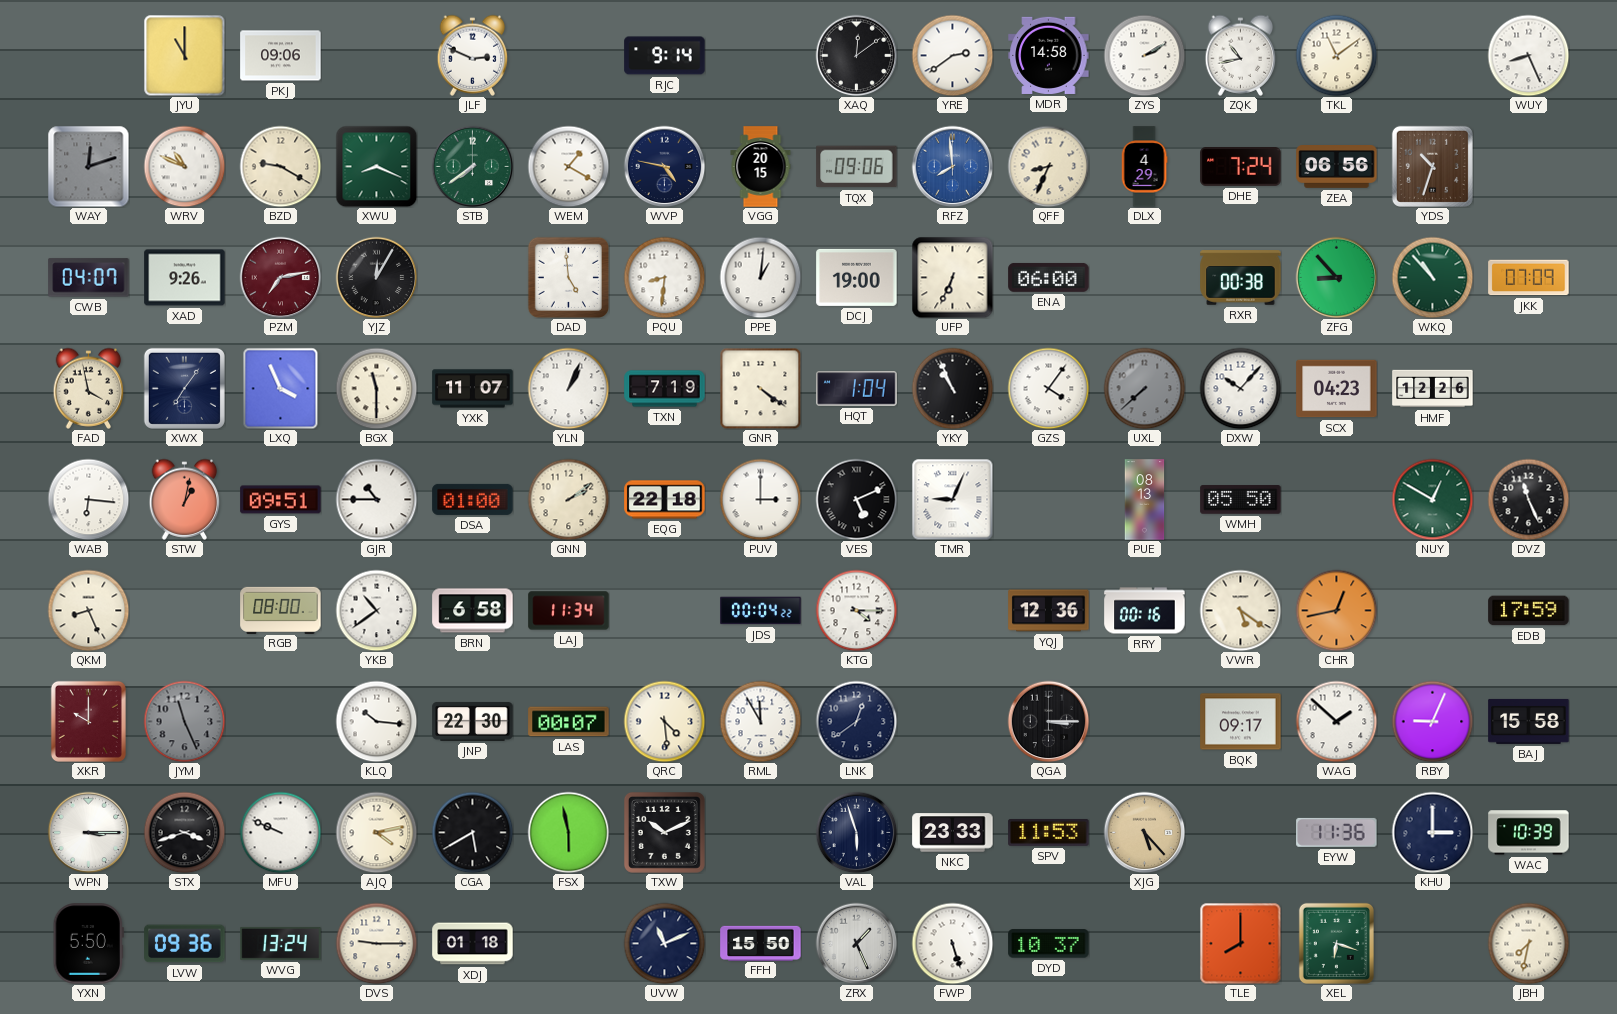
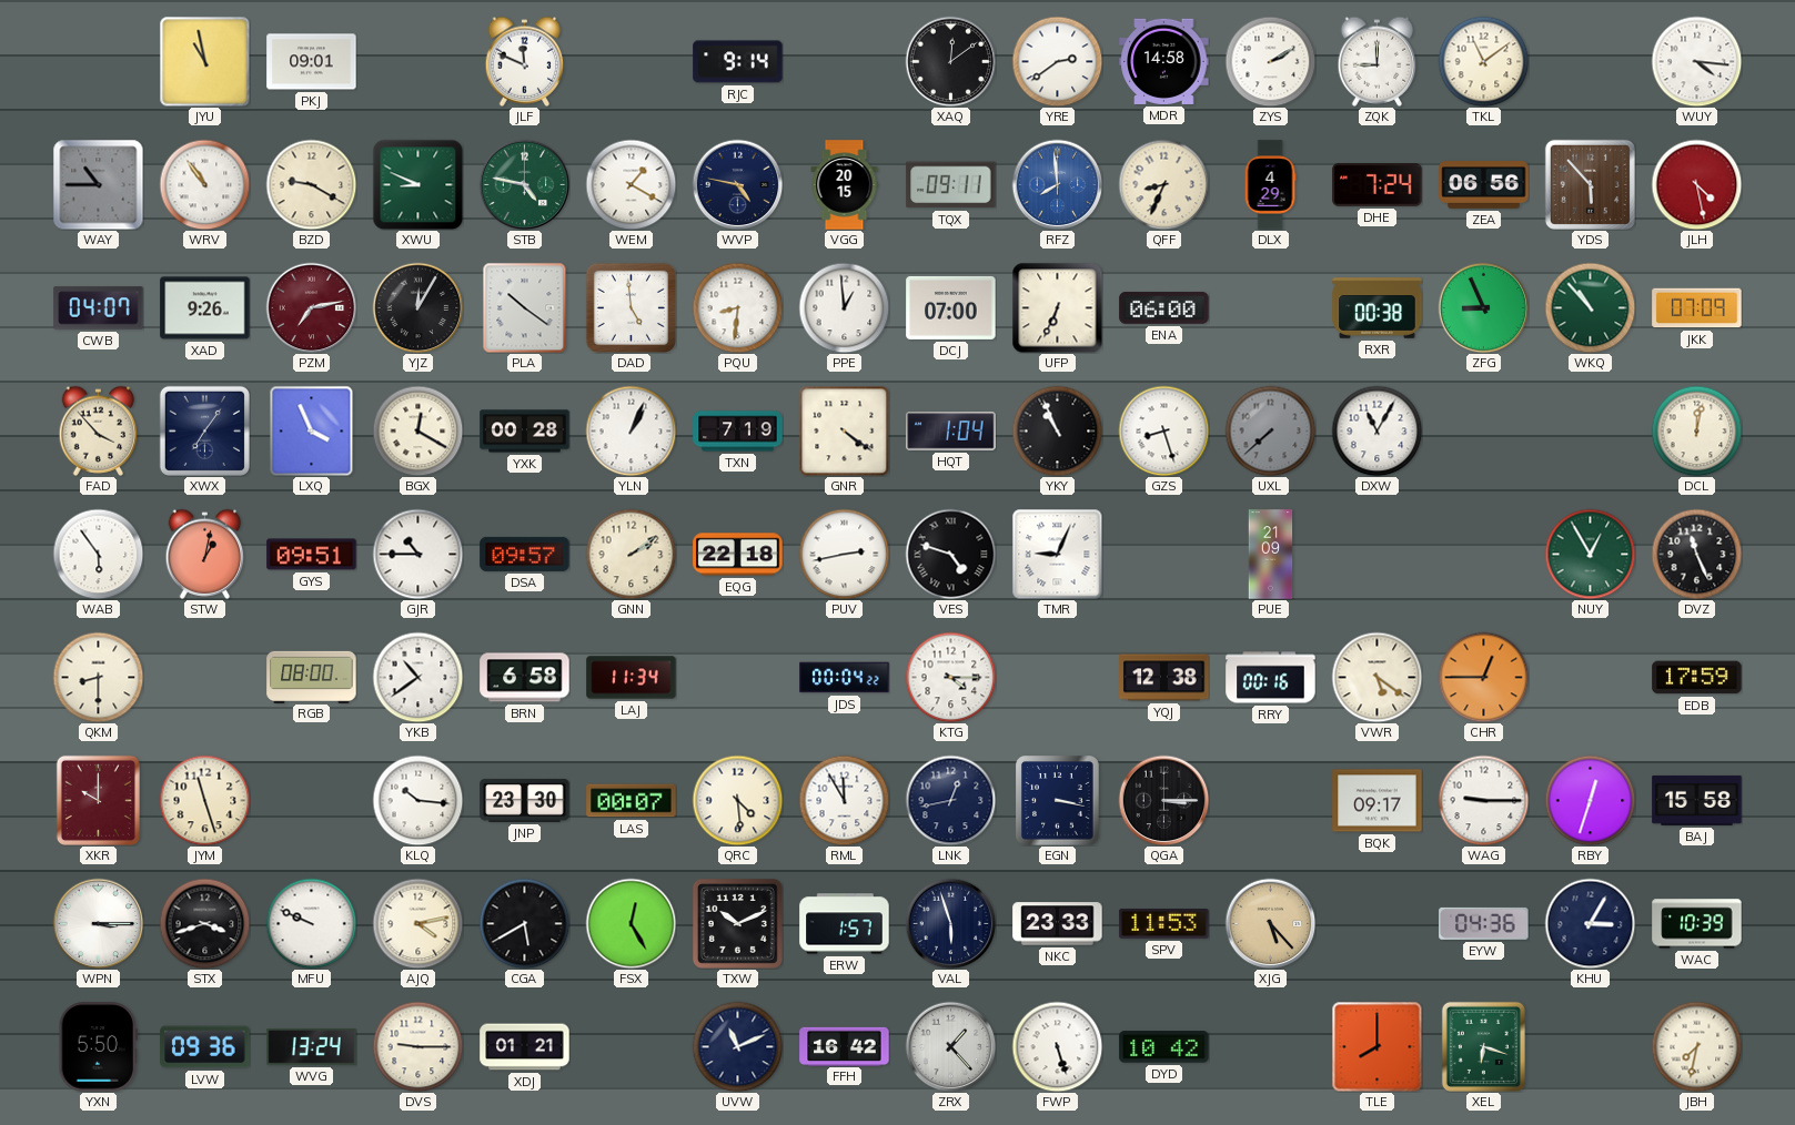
JYU: 11:00 -> 10:58 (204, 61)
PKJ: 09:06 -> 09:01 (312, 62)
JLF: 2:49 -> 11:49 (525, 61)
ZQK: 10:43 -> 9:00 (1378, 61)
WUY: 8:26 -> 4:16 (1696, 61)
WAY: 12:12 -> 10:45 (98, 184)
WRV: 10:49 -> 10:54 (204, 184)
XWU: 8:19 -> 8:49 (417, 184)
STB: 7:39 -> 4:47 (524, 184)
TQX: 09:06 -> 09:11 (951, 185)
YDS: 10:33 -> 5:53 (1590, 184)
JLH: none -> 4:28 (1696, 184)
PLA: none -> 10:21 (525, 307)
PPE: 1:01 -> 12:59 (844, 307)
DCJ: 19:00 -> 07:00 (951, 307)
ZFG: 8:53 -> 8:56 (1483, 307)
FAD: 3:58 -> 3:53 (99, 430)
BGX: 11:30 -> 12:20 (417, 430)
YXK: 11:07 -> 00:28 (525, 432)
GZS: 4:06 -> 8:27 (1163, 430)
DXW: 10:07 -> 11:05 (1376, 430)
SCX: 04:23 -> none (1337, 389)
HMF: 12:26 -> none (1433, 389)
DCL: none -> 12:02 (1696, 430)
WAB: 6:16 -> 5:54 (98, 554)
DSA: 01:00 -> 09:57 (525, 554)
PUV: 3:00 -> 2:43 (844, 554)
VES: 5:11 -> 4:48 (950, 554)
PUE: 08:13 -> 21:09 (1271, 555)
WMH: 05:50 -> none (1241, 500)
NUY: 12:50 -> 12:55 (1590, 554)
QKM: 8:26 -> 8:30 (98, 677)
YQJ: 12:36 -> 12:38 (1164, 678)
CHR: 12:43 -> 12:45 (1483, 677)
JYM: 11:26 -> 11:27 (204, 800)
JYM dial: grey -> cream (204, 800)
JNP: 22:30 -> 23:30 (525, 800)
LNK: 12:39 -> 12:43 (950, 800)
EGN: none -> 3:17 (1058, 801)
WAG: 1:52 -> 9:15 (1483, 800)
RBY: 9:04 -> 12:33 (1590, 800)
FSX: 5:58 -> 12:25 (631, 923)
ERW: none -> 1:57 (845, 924)
EYW: 11:36 -> 04:36 (1484, 923)
KHU: 3:00 -> 3:05 (1590, 923)
XDJ: 01:18 -> 01:21 (525, 1047)
FFH: 15:50 -> 16:42 (845, 1046)
ZRX: 1:26 -> 1:23 (950, 1046)
DYD: 10:37 -> 10:42 (1164, 1047)
